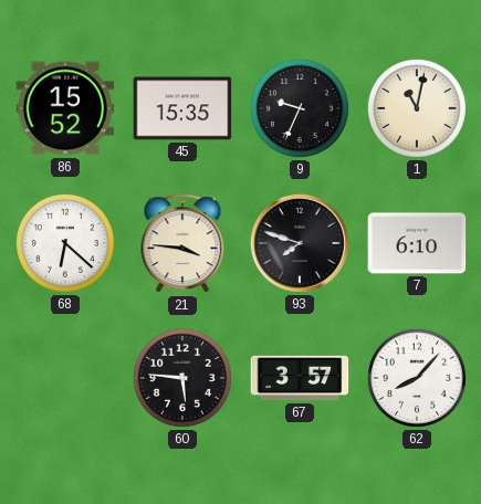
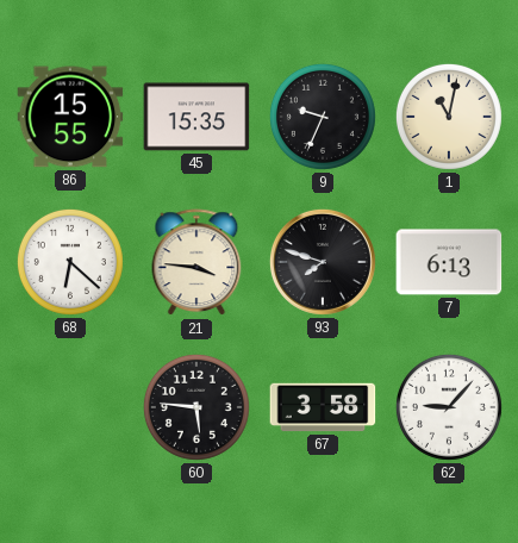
86: 15:52 -> 15:55 (70, 117)
7: 6:10 -> 6:13 (449, 262)
67: 3:57 -> 3:58 (323, 407)
62: 8:07 -> 9:07 (449, 407)
